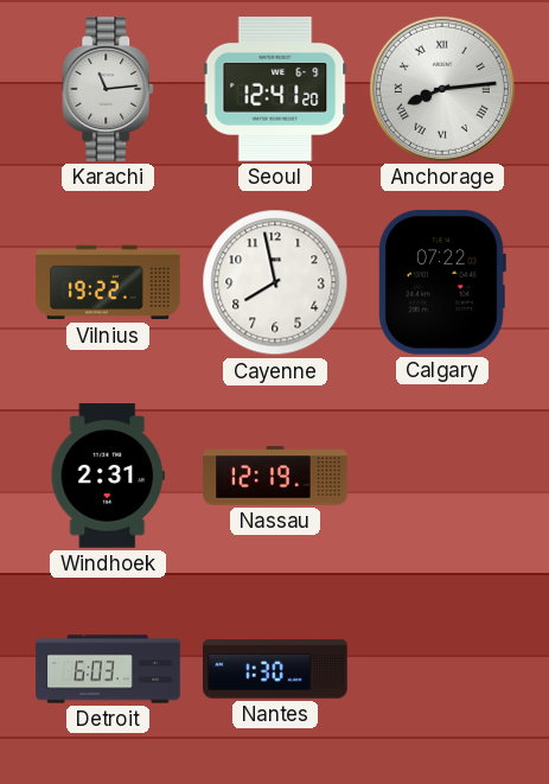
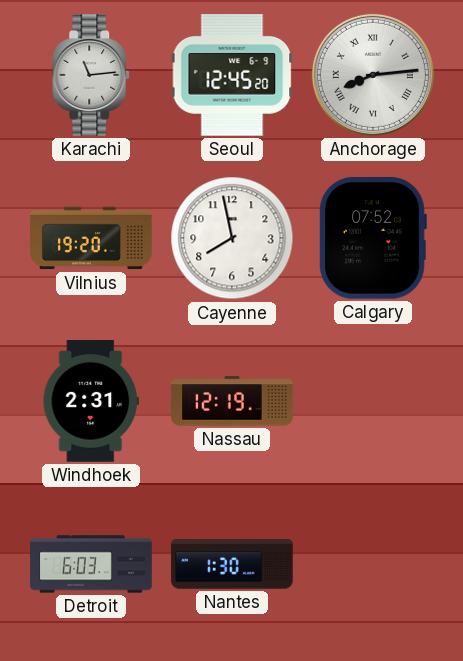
Seoul: 12:41 -> 12:45 (232, 76)
Vilnius: 19:22 -> 19:20 (91, 238)
Calgary: 07:22 -> 07:52 (373, 238)
